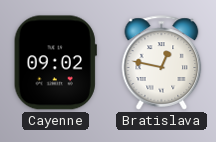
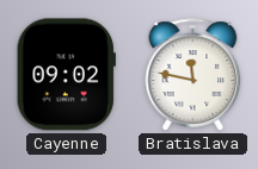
Bratislava: 12:47 -> 11:47 (193, 75)
